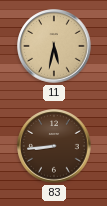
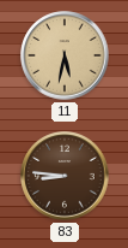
83: 8:44 -> 8:46 (65, 176)
